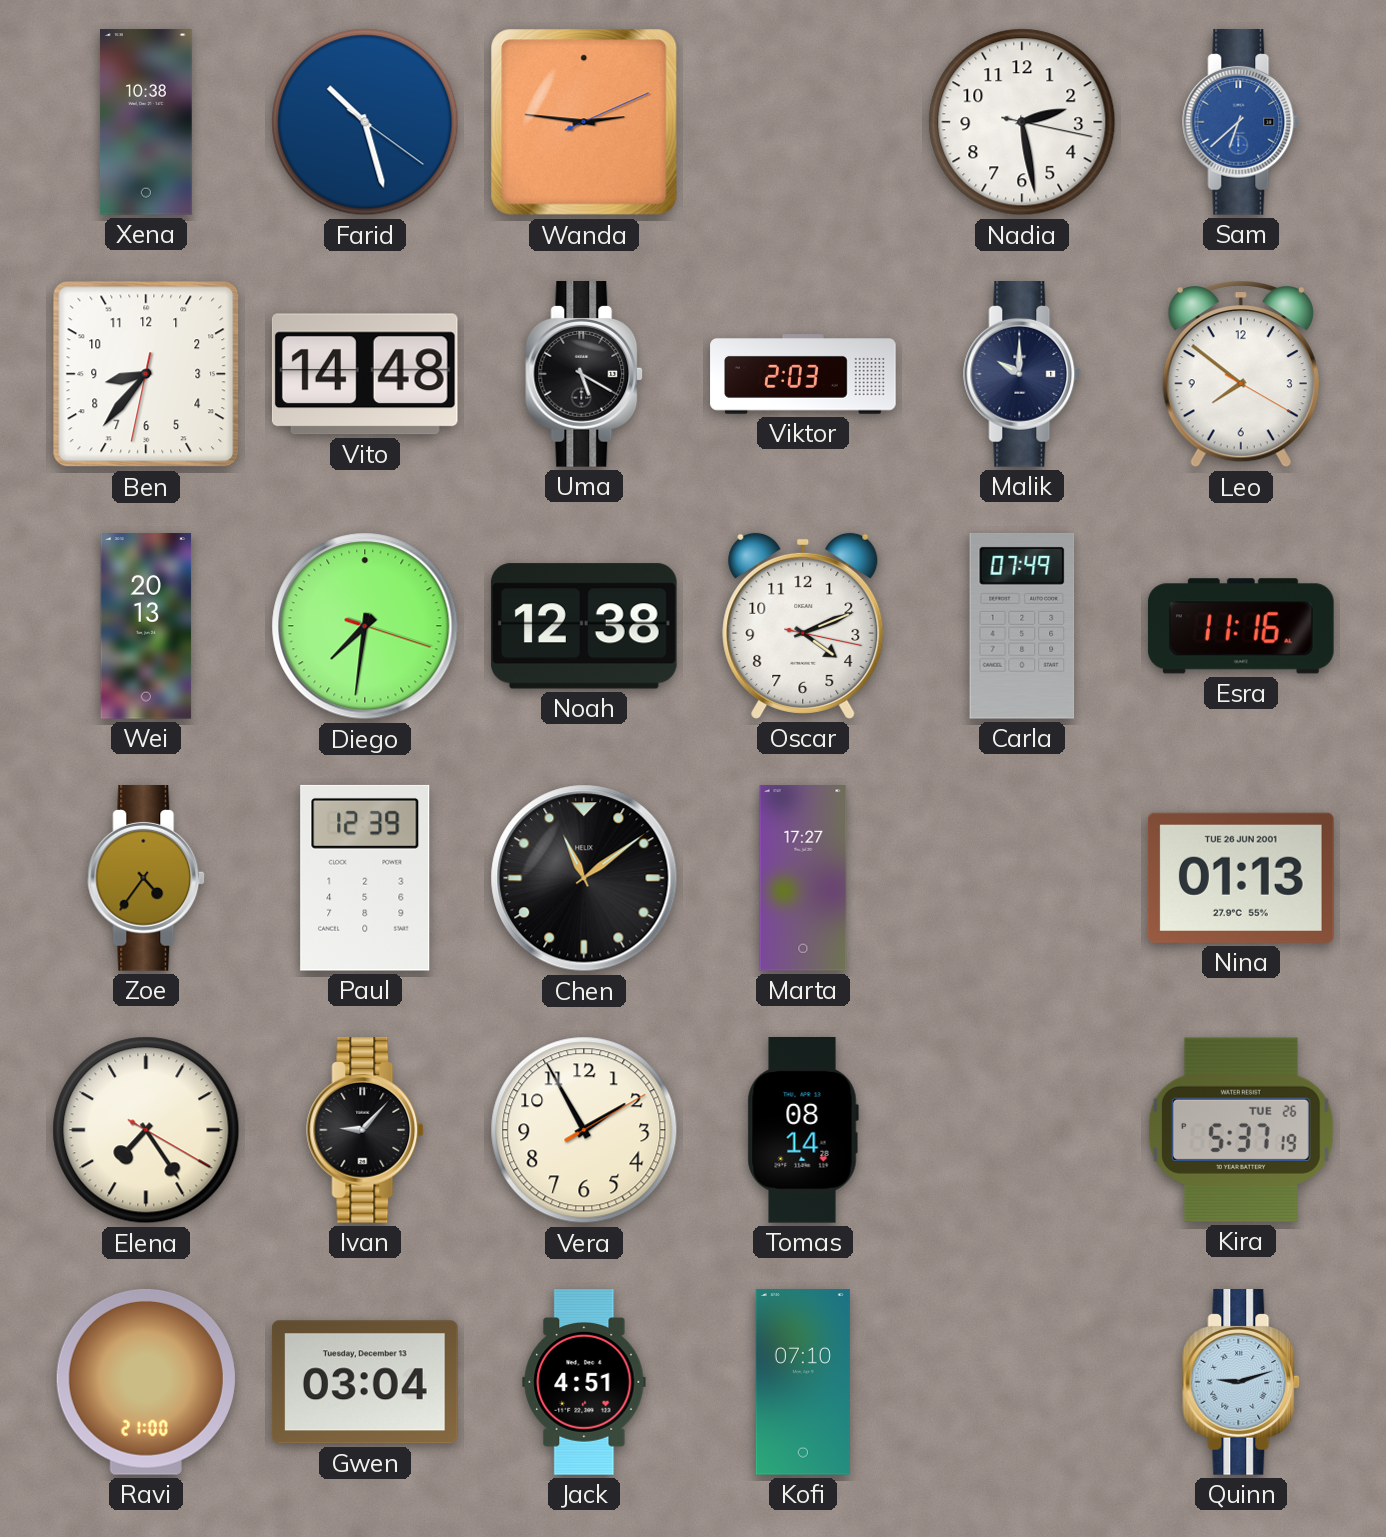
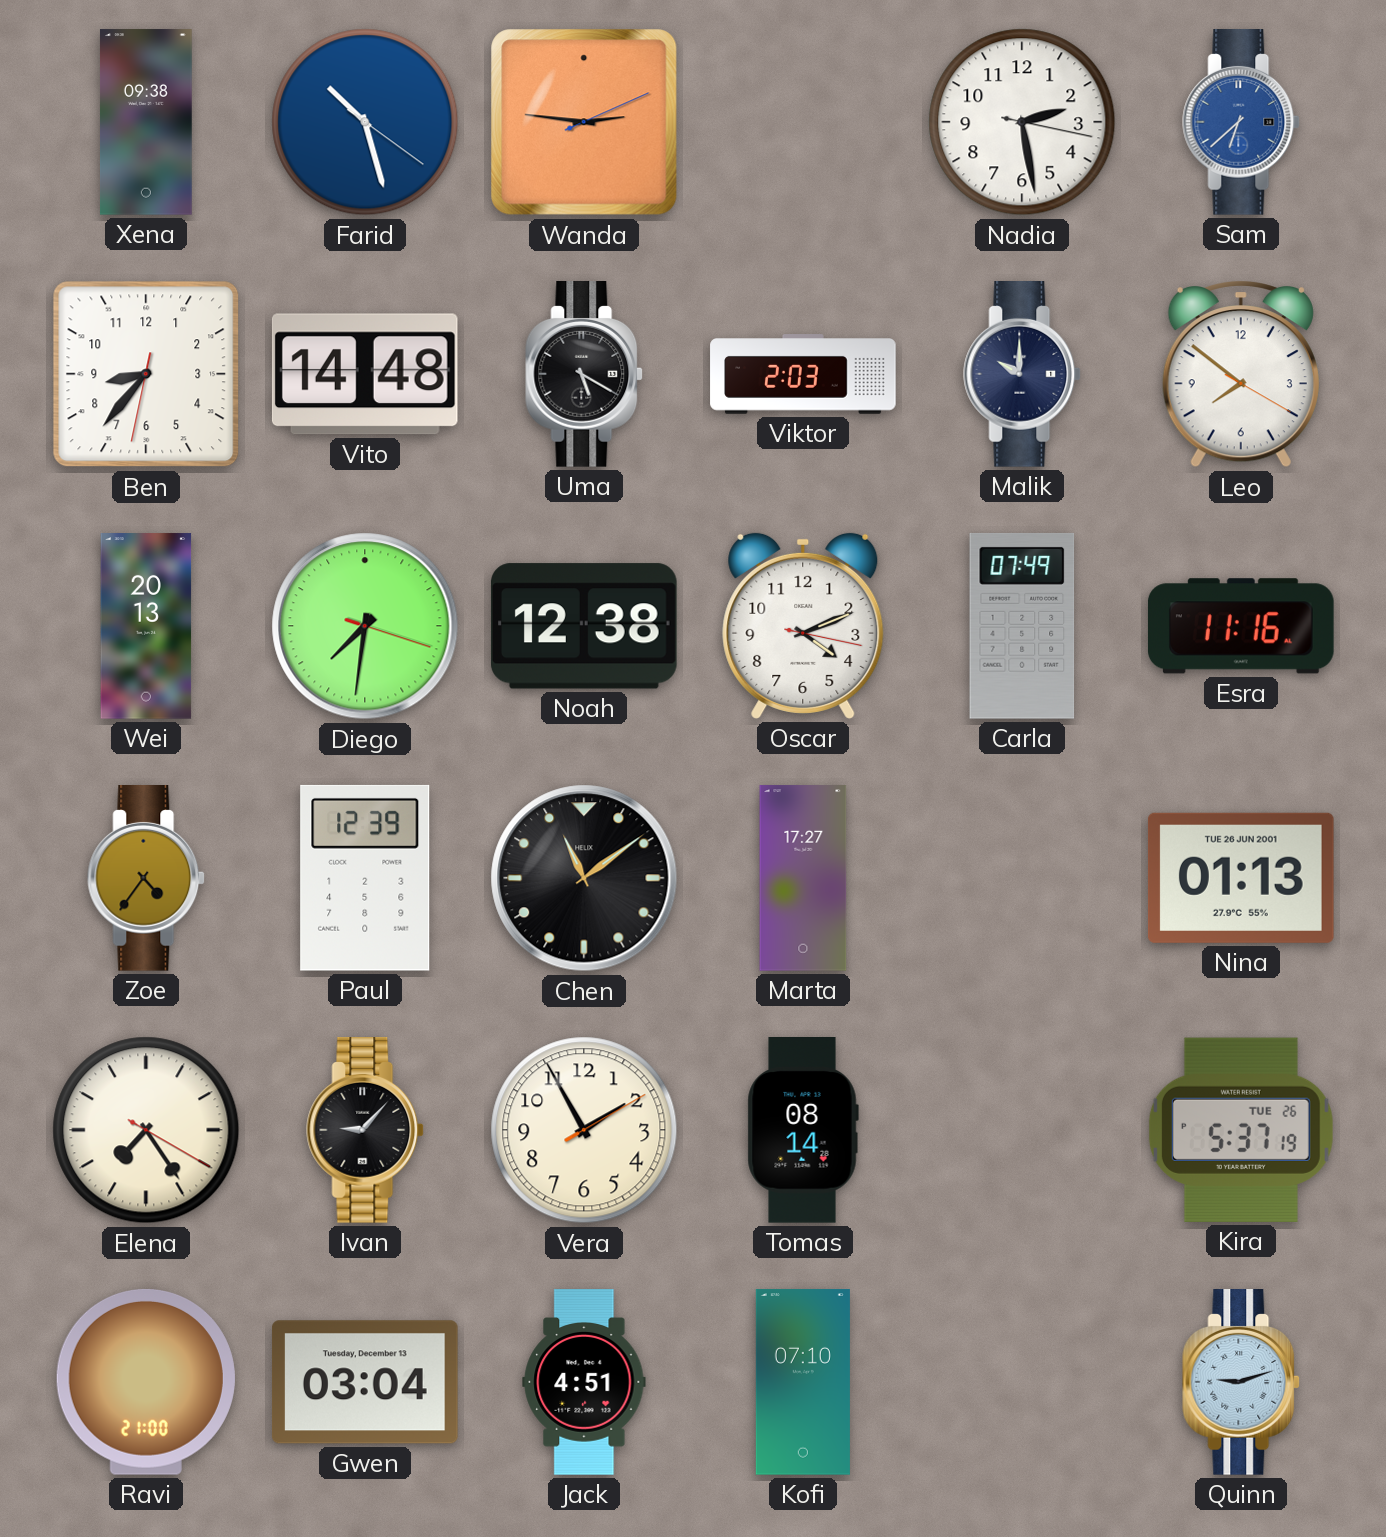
Xena: 10:38 -> 09:38 (146, 122)
